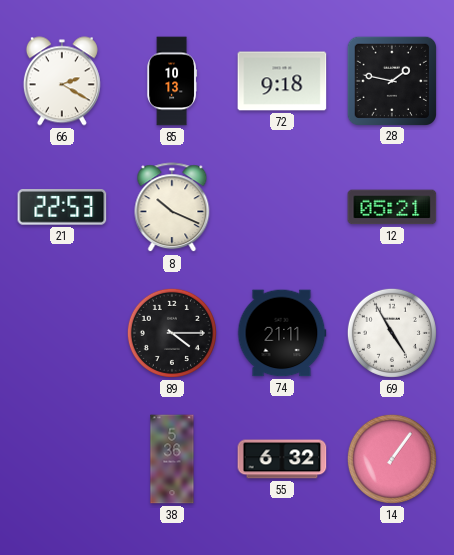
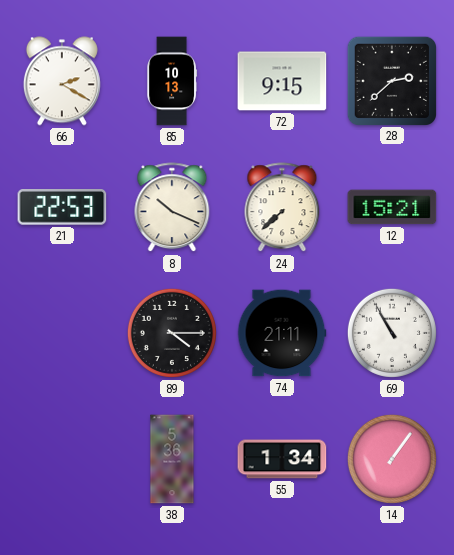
72: 9:18 -> 9:15 (282, 81)
28: 1:47 -> 2:38 (391, 80)
24: none -> 7:38 (282, 208)
12: 05:21 -> 15:21 (392, 207)
69: 4:55 -> 10:55 (392, 333)
55: 6:32 -> 1:34 (282, 459)
